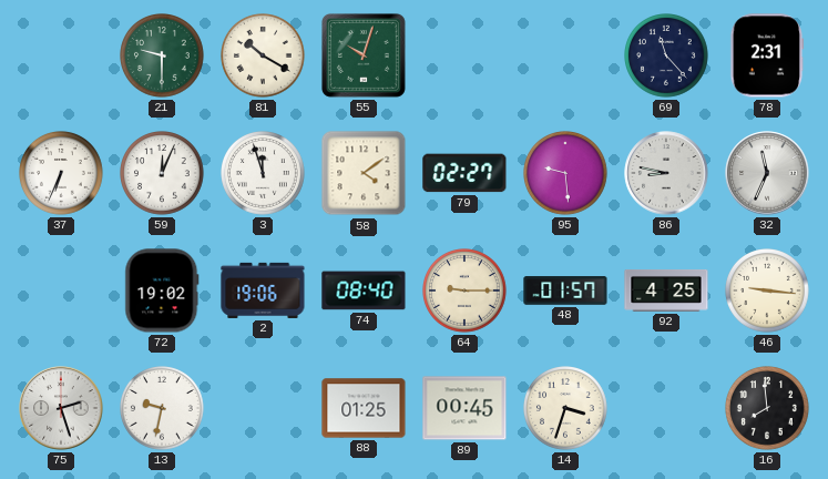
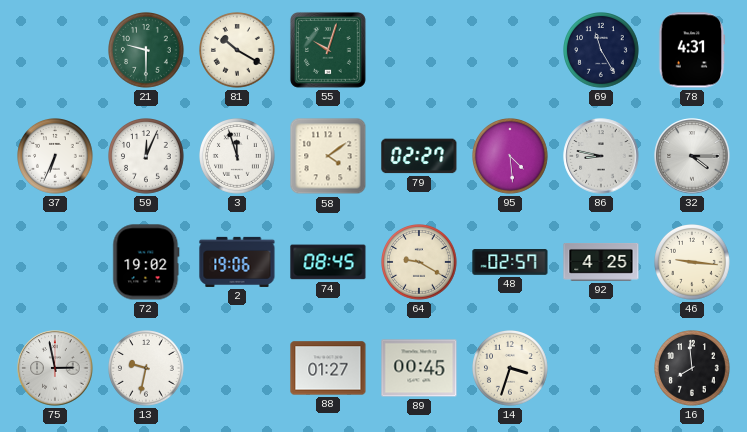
69: 11:23 -> 11:25 (602, 51)
78: 2:31 -> 4:31 (692, 50)
95: 9:29 -> 4:29 (511, 157)
32: 11:34 -> 4:15 (692, 156)
74: 08:40 -> 08:45 (328, 262)
64: 9:15 -> 9:20 (420, 263)
48: 01:57 -> 02:57 (510, 262)
75: 2:27 -> 2:58 (55, 368)
88: 01:25 -> 01:27 (328, 368)
